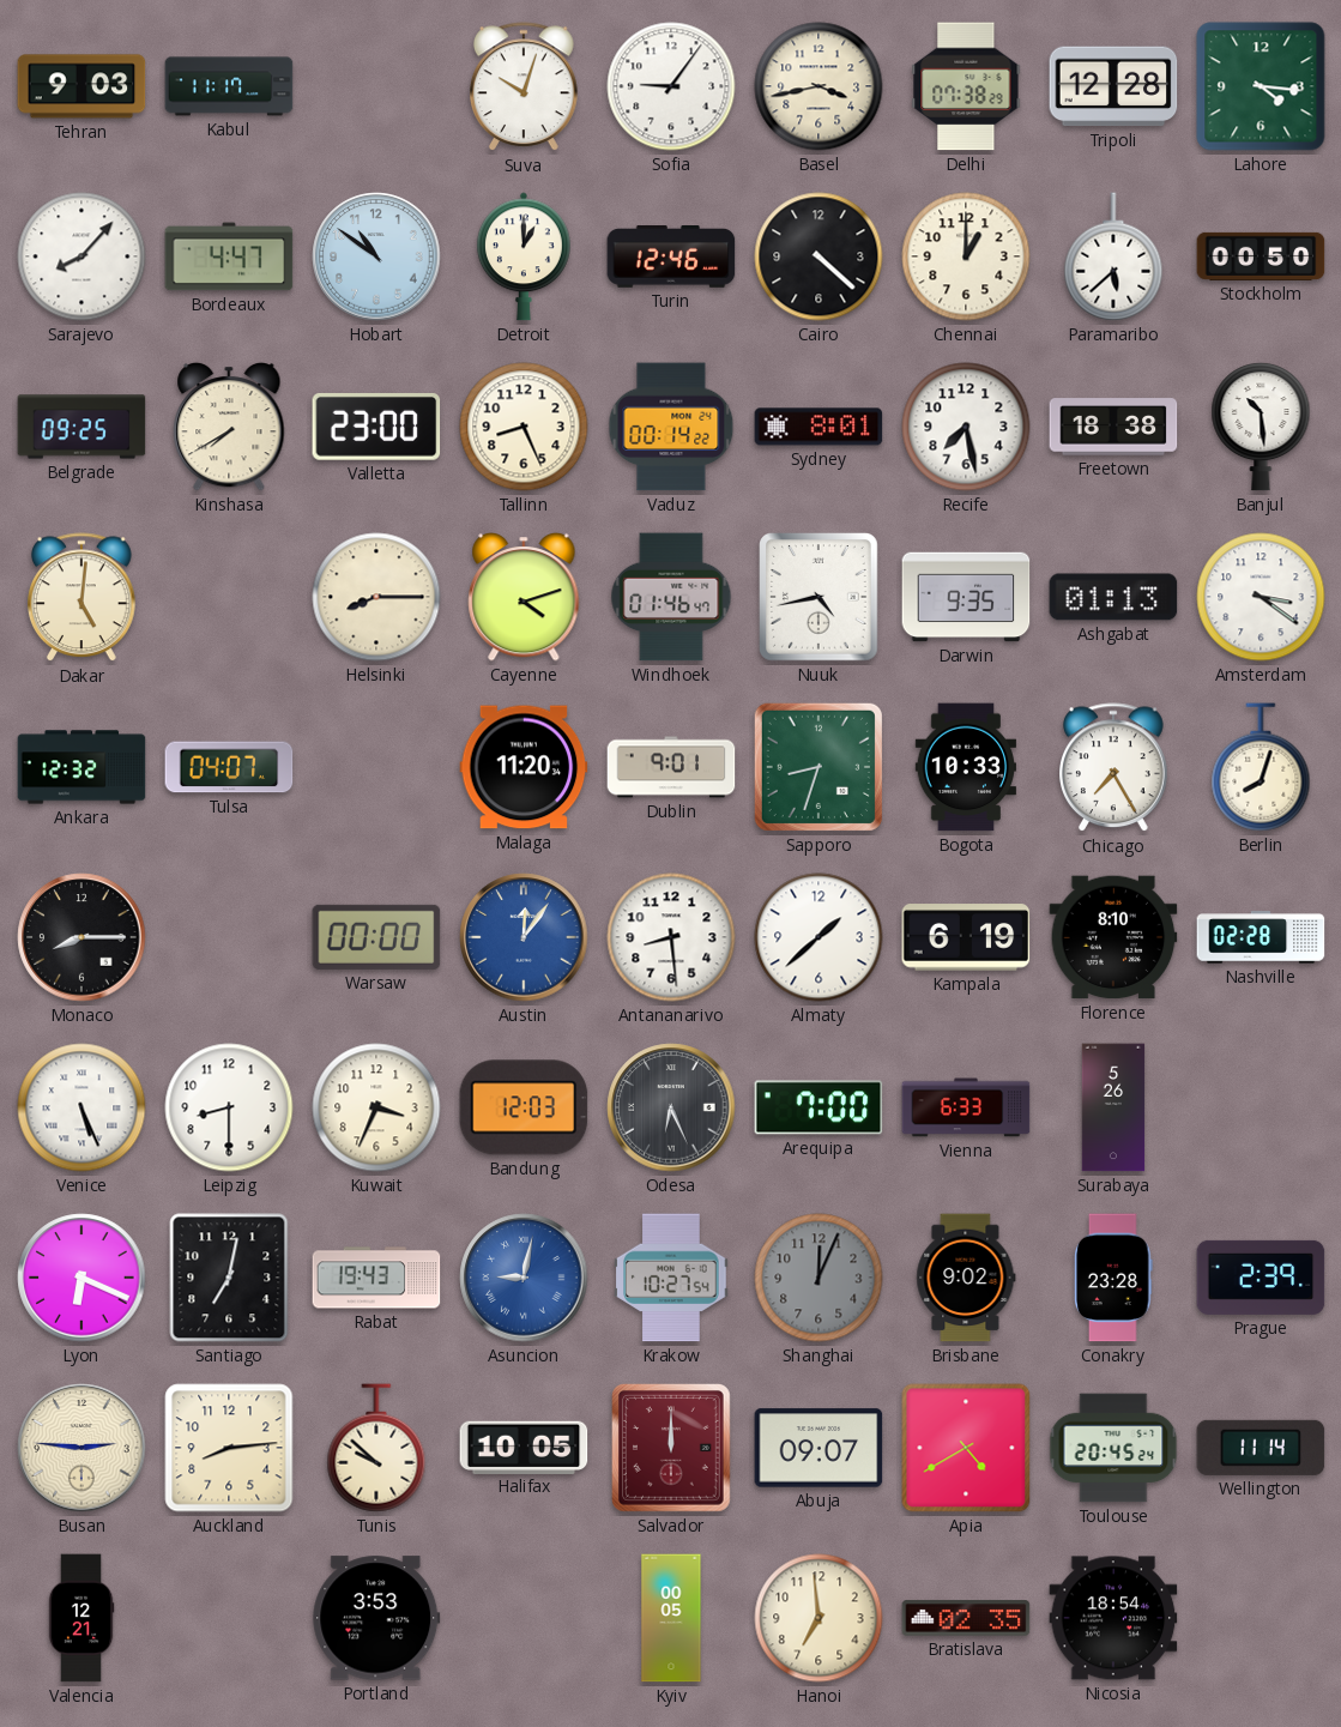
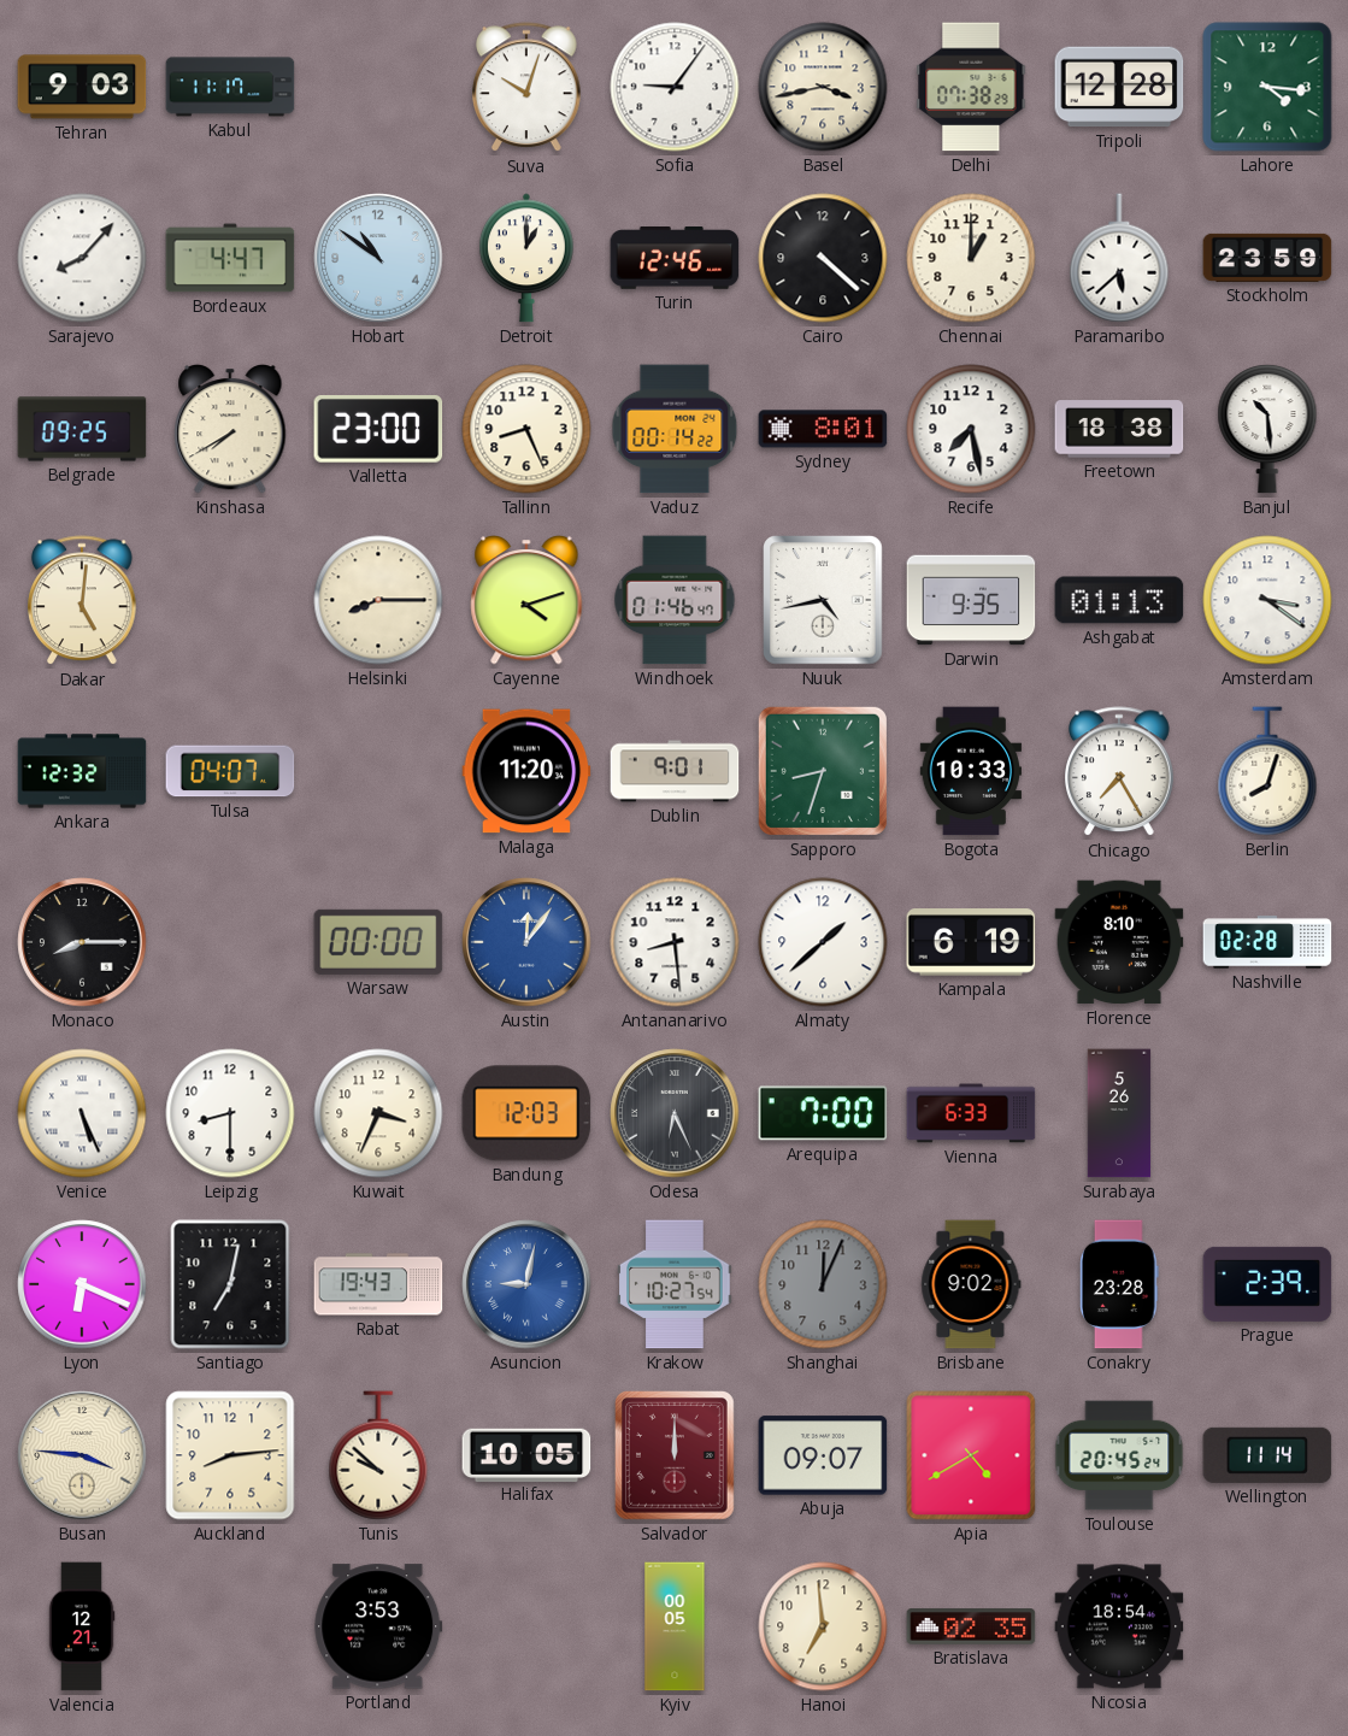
Stockholm: 00:50 -> 23:59 (1267, 258)
Busan: 2:46 -> 3:46 (82, 1455)
